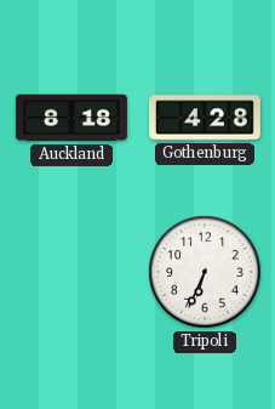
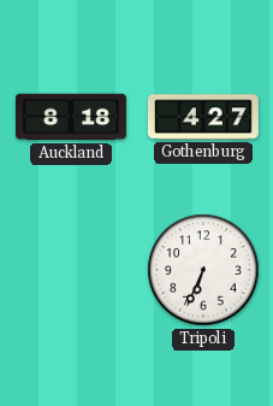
Gothenburg: 4:28 -> 4:27 (203, 117)
